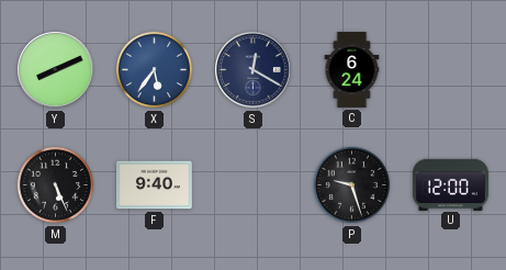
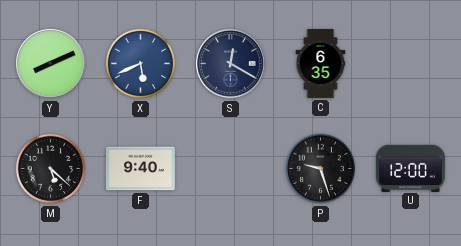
X: 5:36 -> 5:41 (141, 64)
C: 6:24 -> 6:35 (321, 64)
M: 5:26 -> 5:22 (51, 169)
